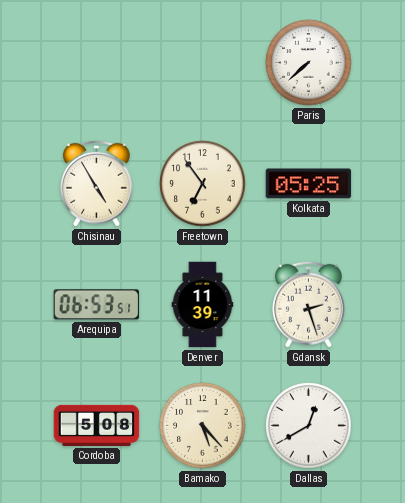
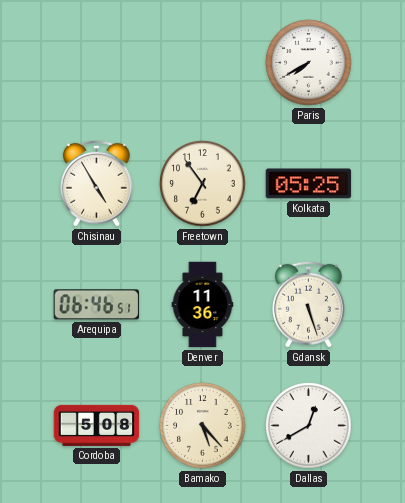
Paris: 7:38 -> 7:40 (309, 63)
Arequipa: 06:53 -> 06:46 (97, 305)
Denver: 11:39 -> 11:36 (203, 305)
Gdansk: 2:27 -> 5:27 (309, 304)
